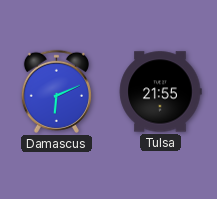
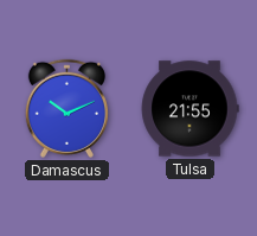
Damascus: 6:11 -> 10:11 (66, 108)
